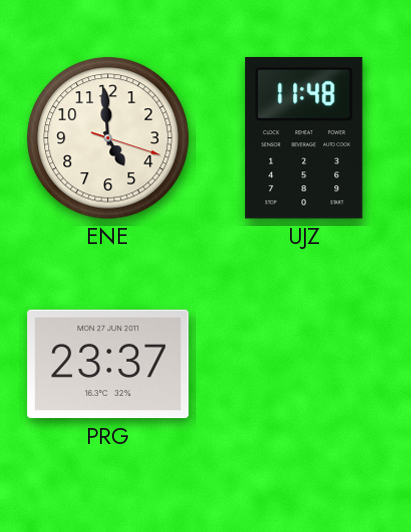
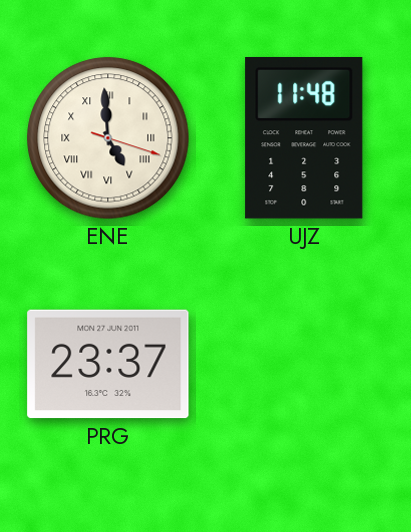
ENE numerals: Arabic -> Roman (108, 138)
